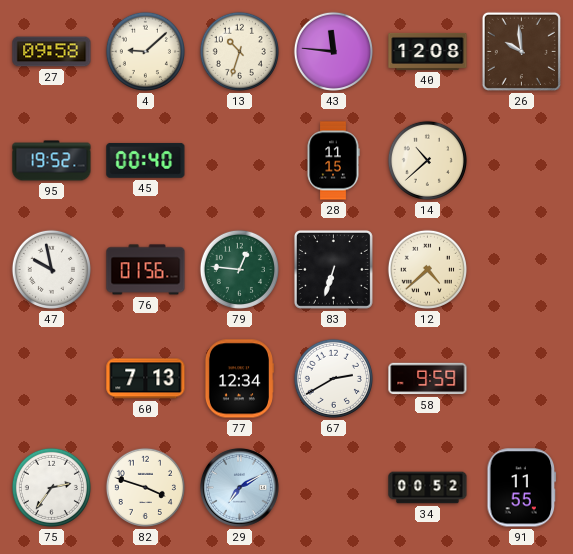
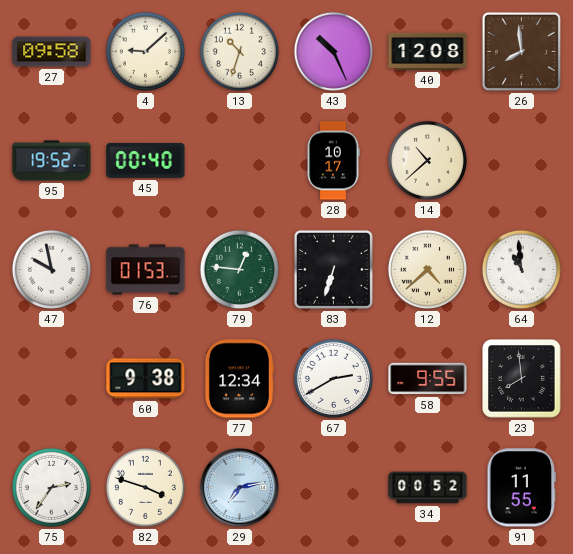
43: 11:46 -> 10:26 (333, 51)
26: 9:59 -> 7:59 (521, 51)
28: 11:15 -> 10:17 (333, 161)
76: 01:56 -> 01:53 (146, 270)
64: none -> 10:59 (521, 269)
60: 7:13 -> 9:38 (146, 379)
58: 9:59 -> 9:55 (428, 379)
23: none -> 7:59 (522, 379)
29: 7:10 -> 7:13 (240, 488)
